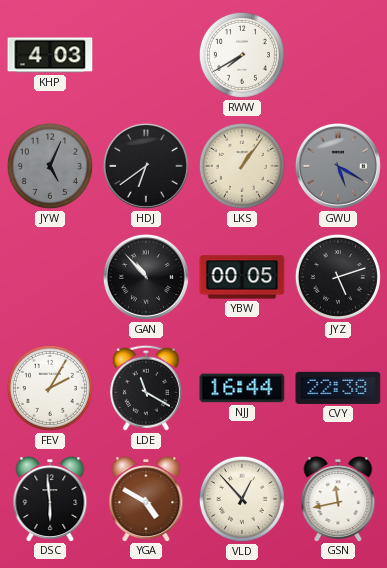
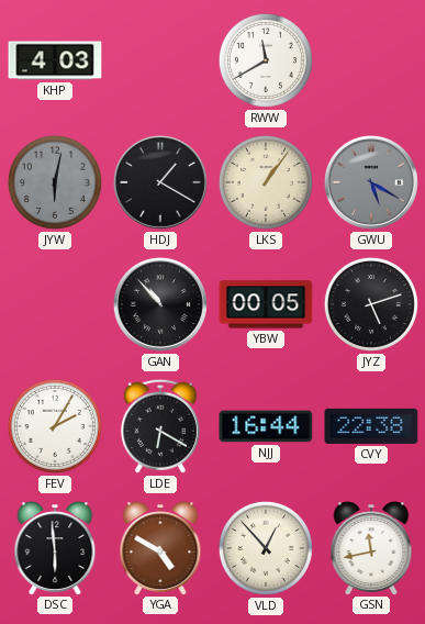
RWW: 7:40 -> 11:40 (266, 60)
JYW: 5:04 -> 6:02 (55, 182)
HDJ: 6:39 -> 1:20 (160, 182)
LDE: 11:20 -> 6:20 (160, 426)
